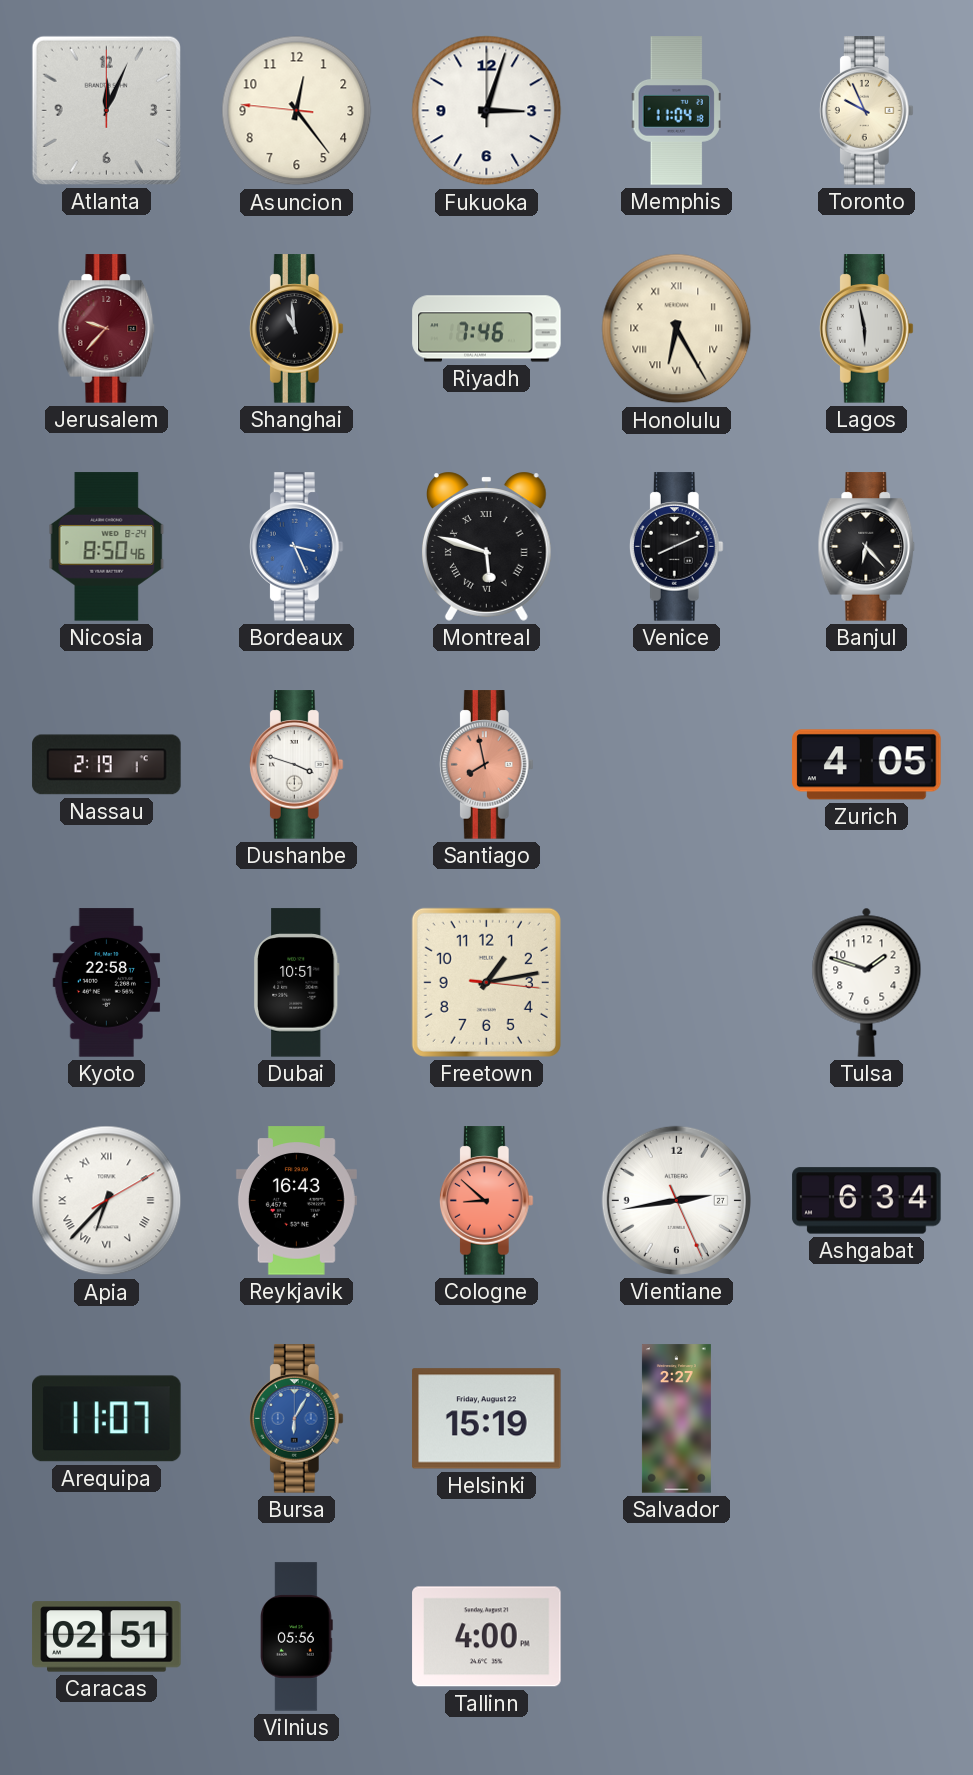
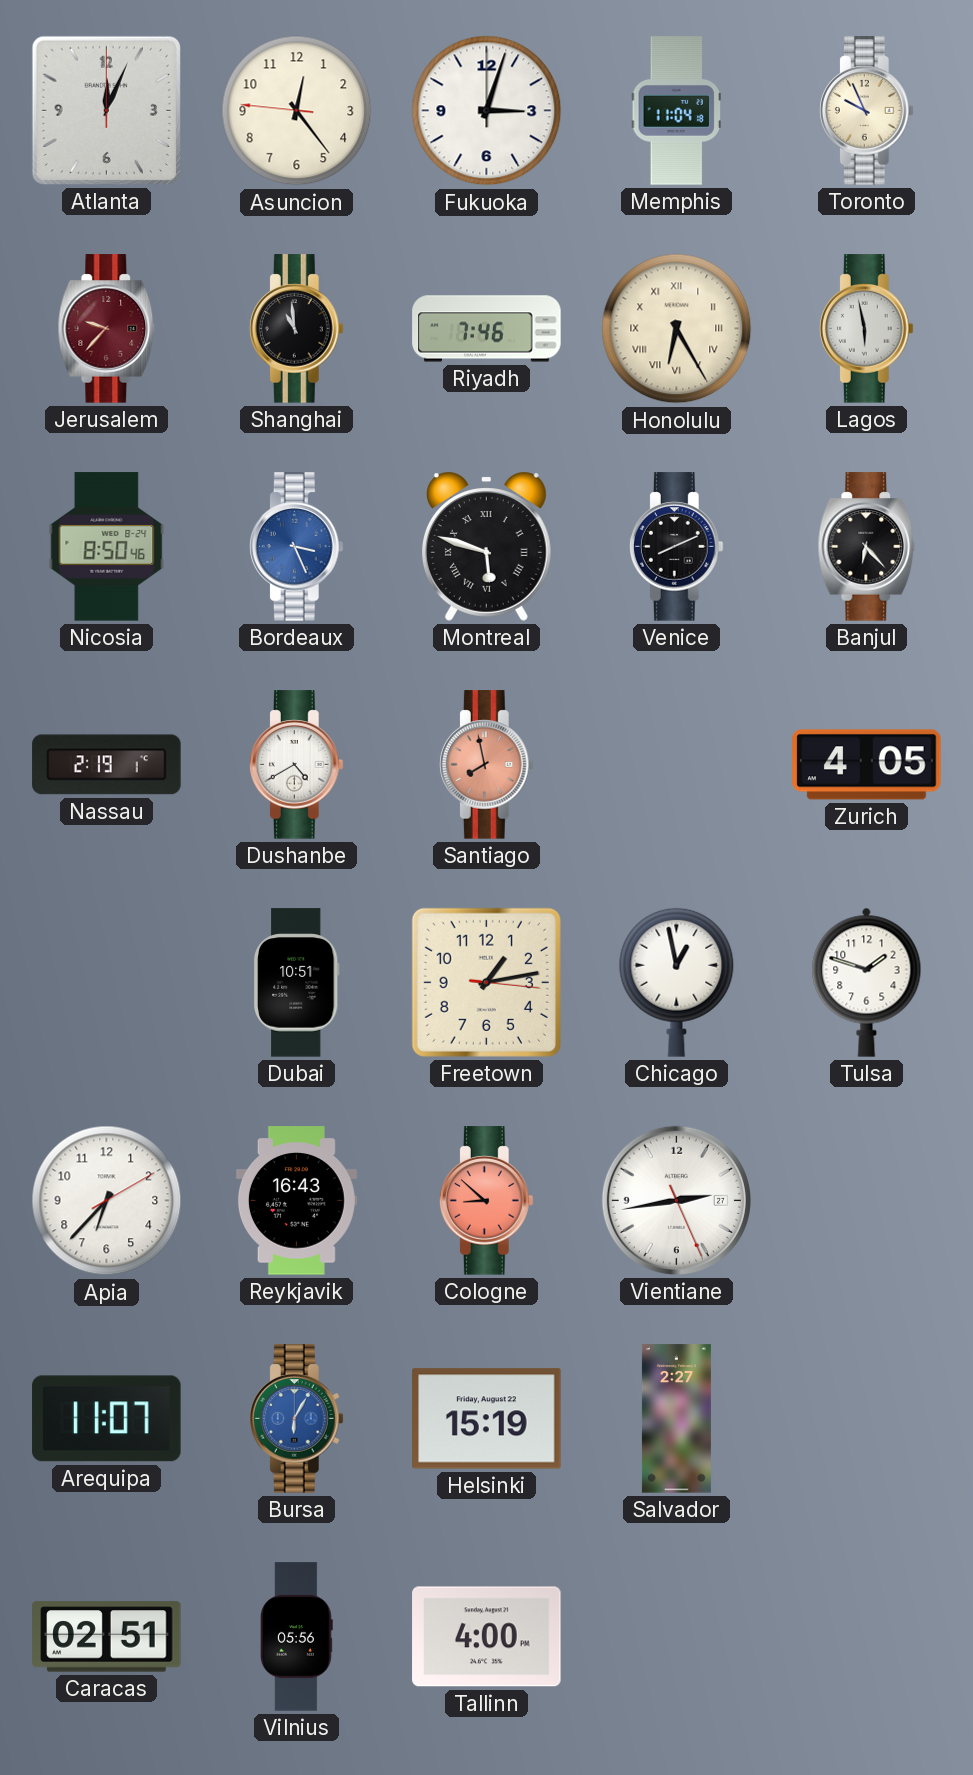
Dushanbe: 3:48 -> 4:40 (296, 765)
Kyoto: 22:58 -> none (107, 983)
Chicago: none -> 12:58 (677, 982)
Apia numerals: Roman -> Arabic (107, 1201)
Ashgabat: 6:34 -> none (867, 1201)
